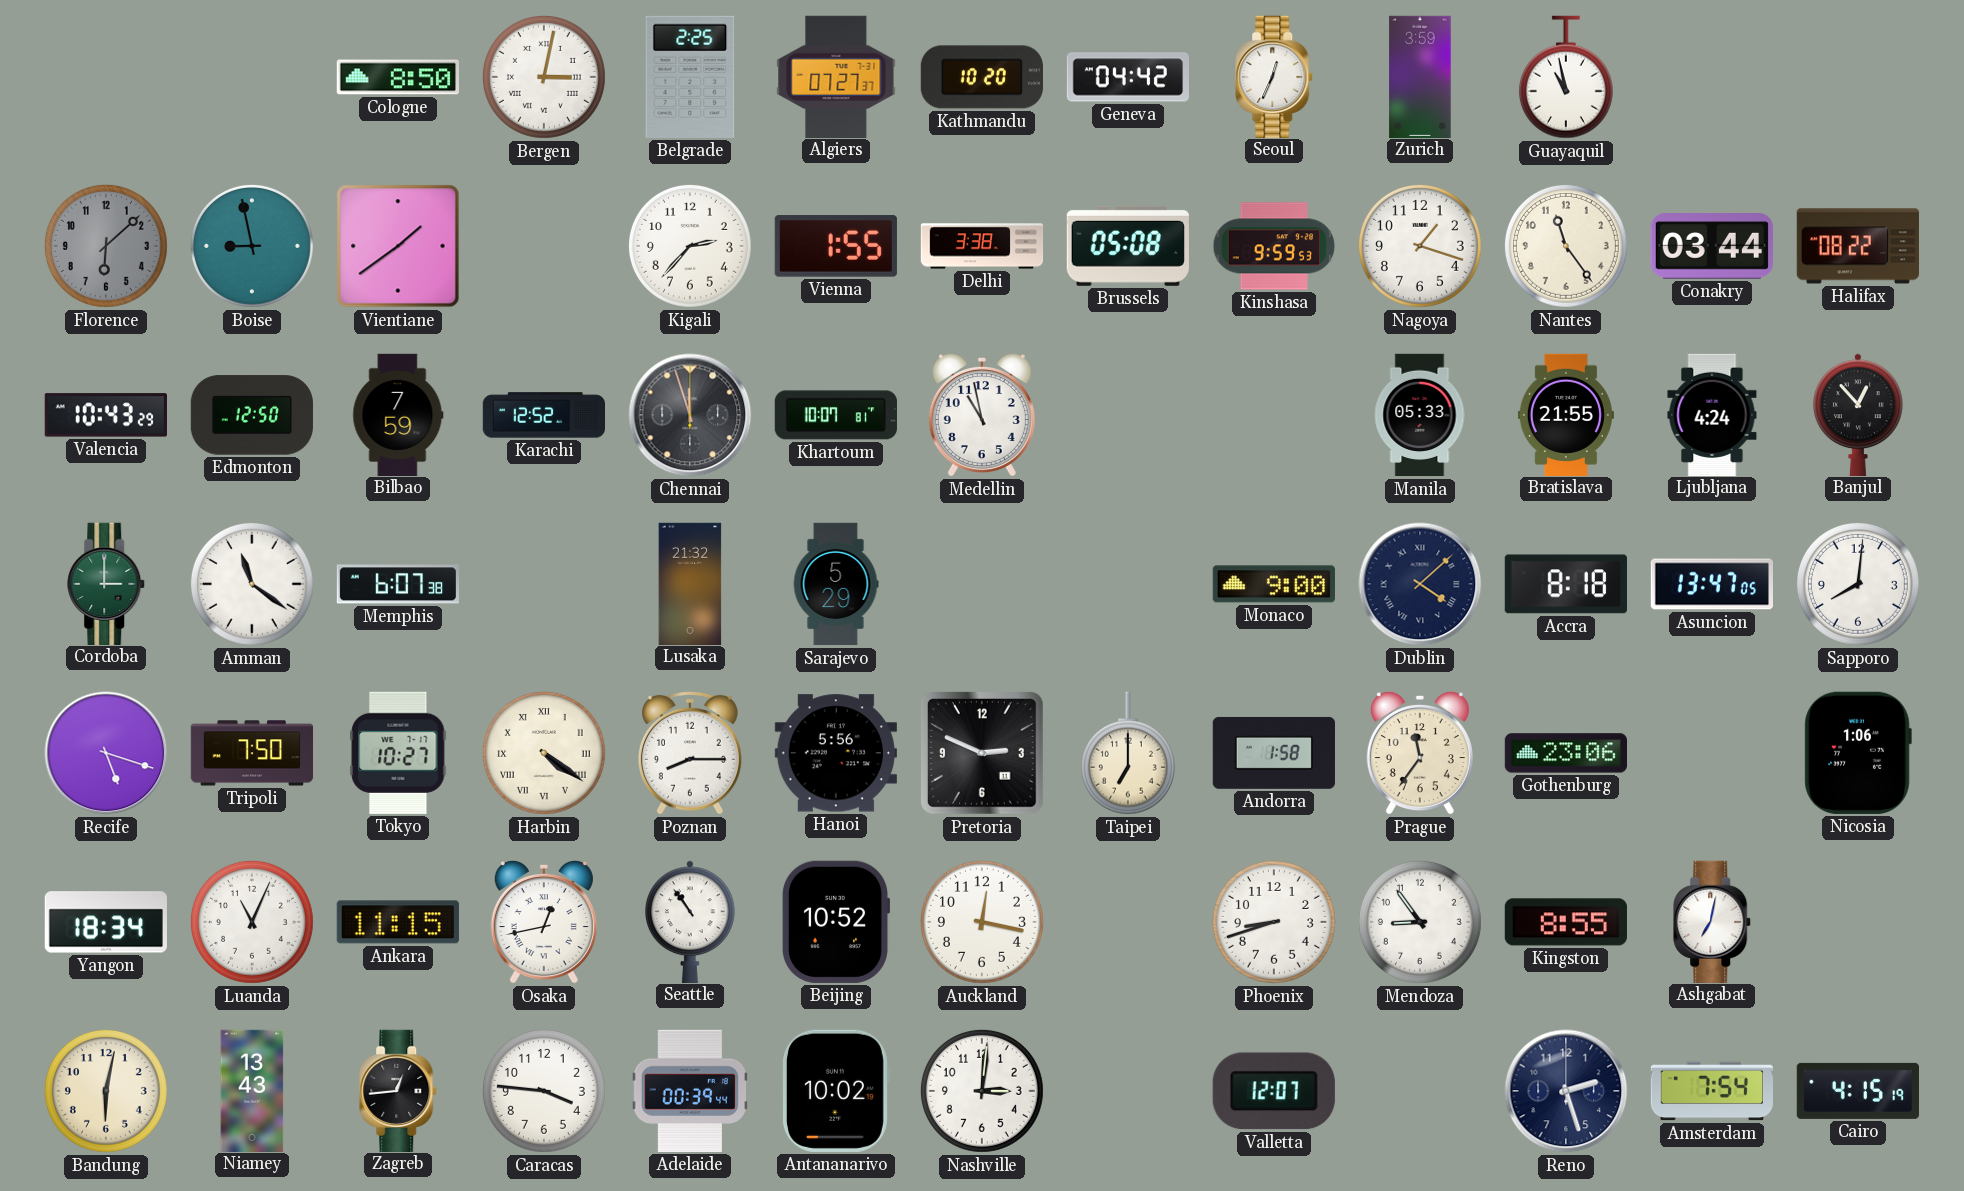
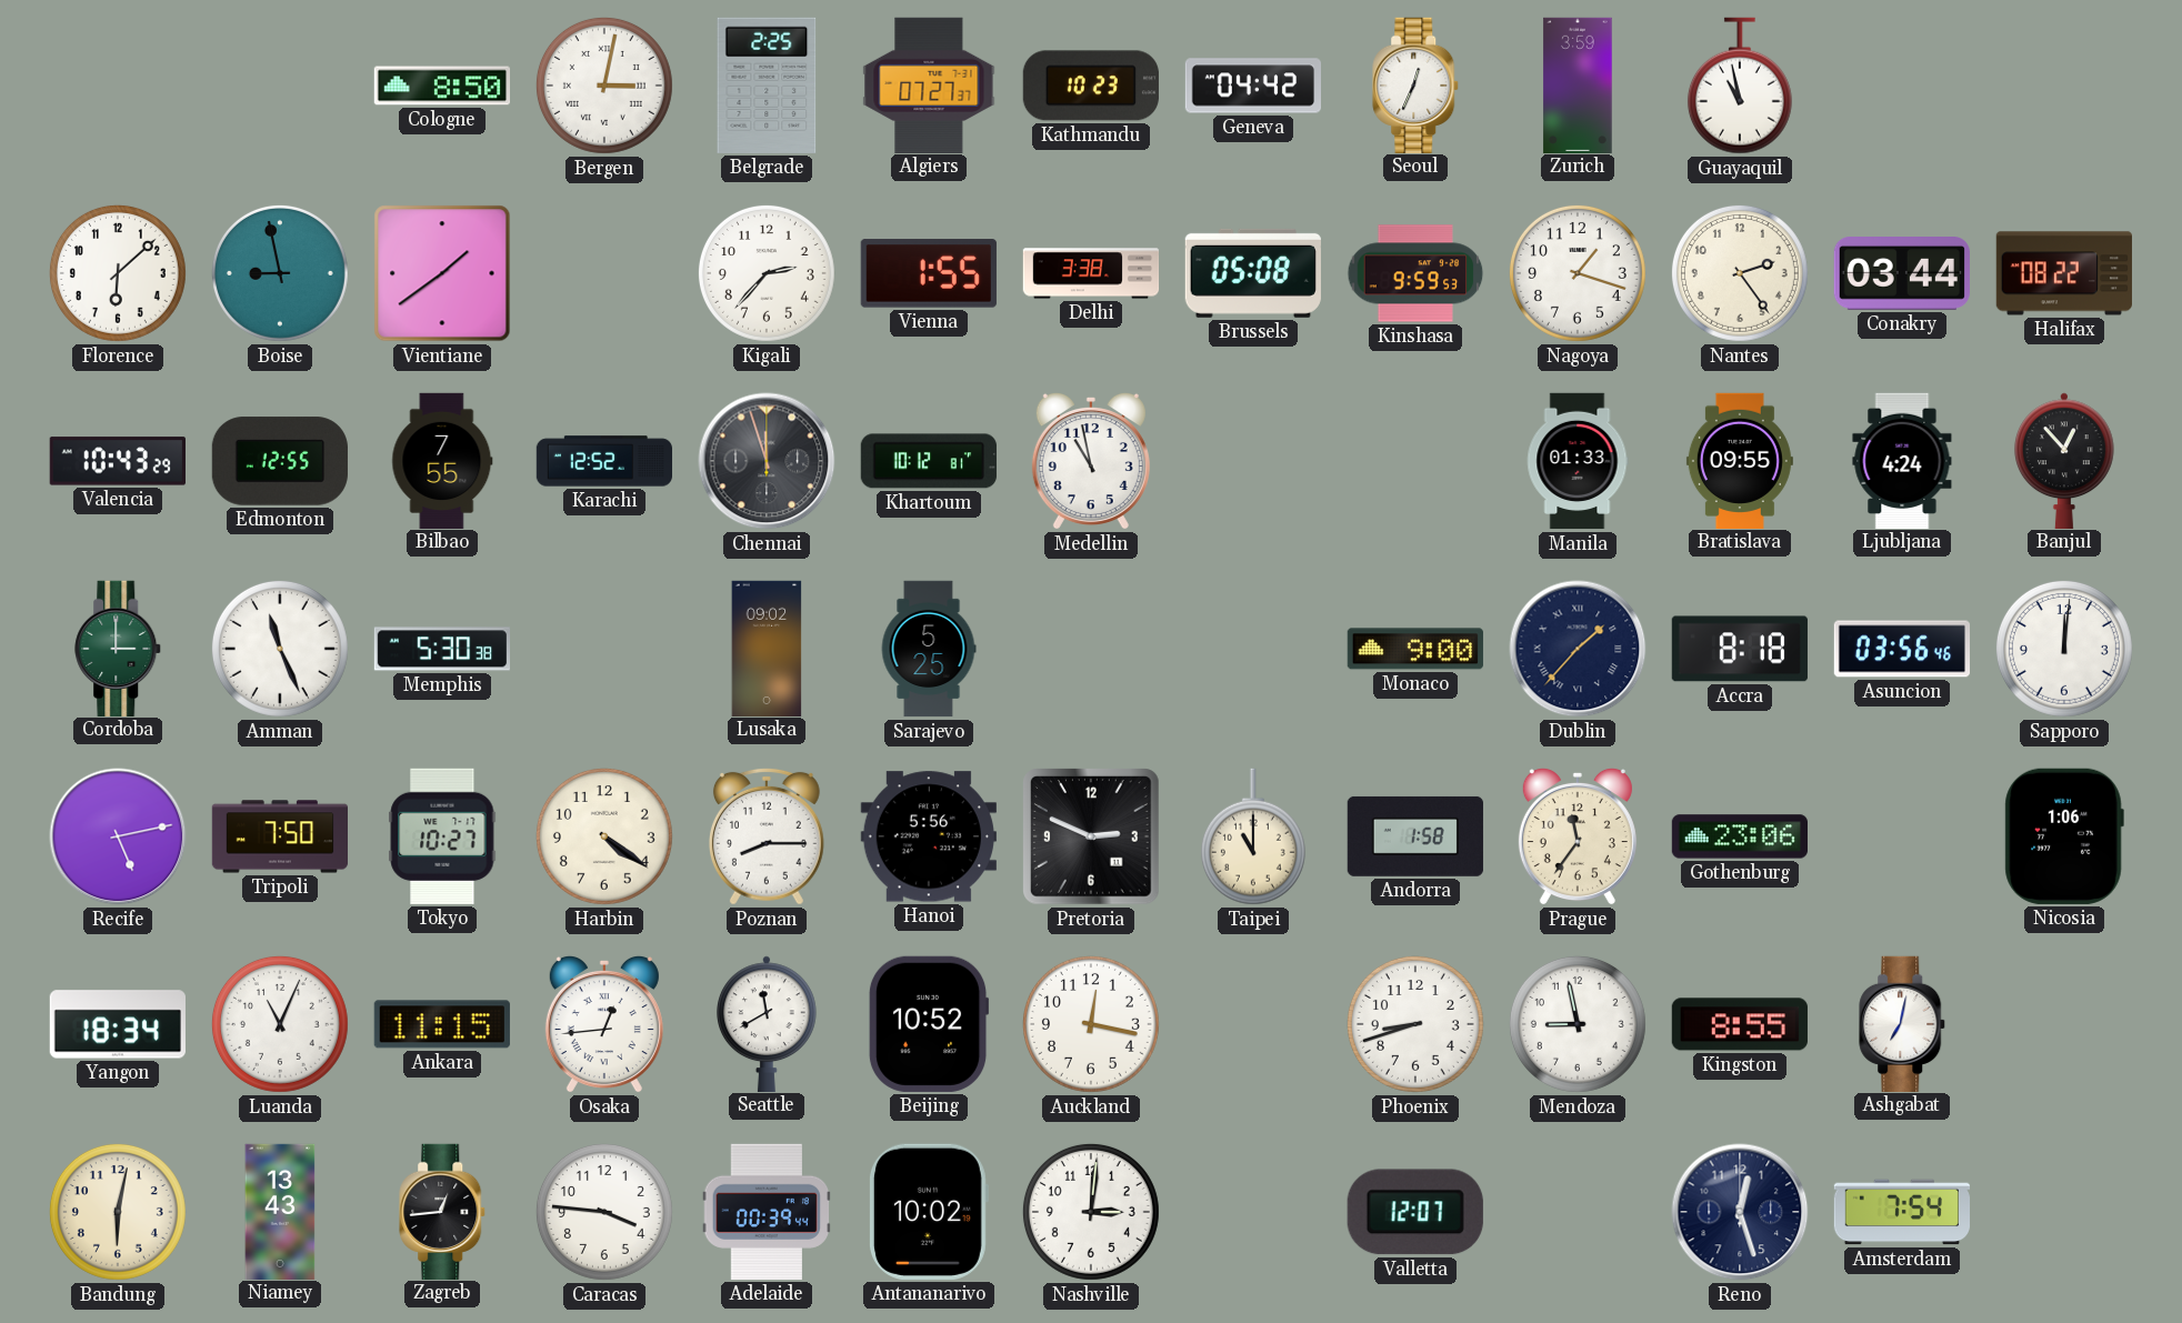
Kathmandu: 10:20 -> 10:23 (1091, 86)
Florence dial: grey -> white (118, 273)
Nantes: 11:24 -> 2:24 (1740, 273)
Edmonton: 12:50 -> 12:55 (280, 461)
Bilbao: 7:59 -> 7:55 (442, 460)
Khartoum: 10:07 -> 10:12 (929, 461)
Manila: 05:33 -> 01:33 (1578, 461)
Bratislava: 21:55 -> 09:55 (1740, 460)
Amman: 11:21 -> 11:26 (280, 649)
Memphis: 6:07 -> 5:30 (441, 649)
Lusaka: 21:32 -> 09:02 (767, 648)
Sarajevo: 5:29 -> 5:25 (929, 649)
Dublin: 4:08 -> 1:37 (1578, 649)
Asuncion: 13:47 -> 03:56 (1901, 649)
Sapporo: 8:01 -> 12:01 (2064, 649)
Recife: 5:18 -> 5:13 (118, 836)
Harbin numerals: Roman -> Arabic (604, 836)
Taipei: 7:00 -> 11:00 (1253, 836)
Osaka: 12:43 -> 12:44 (604, 1024)
Seattle: 10:54 -> 11:40 (768, 1023)
Mendoza: 8:54 -> 8:58 (1578, 1024)
Reno: 2:27 -> 12:27 (1740, 1212)
Cairo: 4:15 -> none (1858, 1091)
